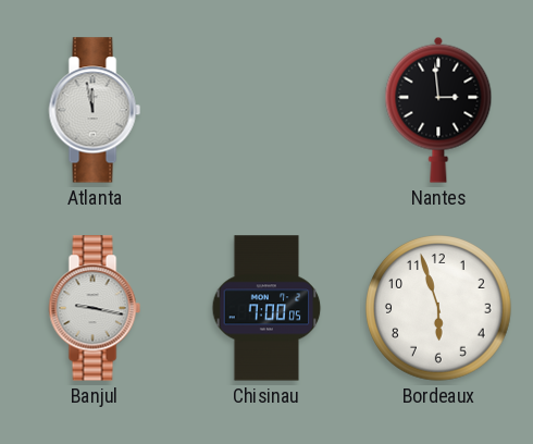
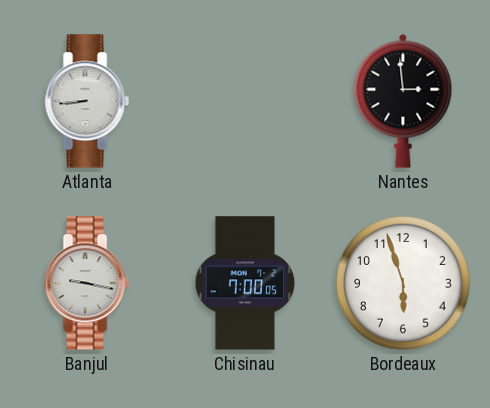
Atlanta: 11:58 -> 8:44 (87, 101)
